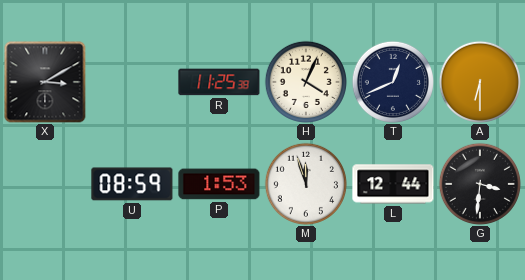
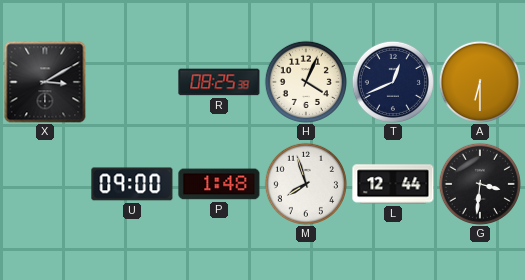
R: 11:25 -> 08:25 (219, 82)
U: 08:59 -> 09:00 (132, 184)
P: 1:53 -> 1:48 (219, 184)
M: 11:57 -> 7:57 (306, 184)
